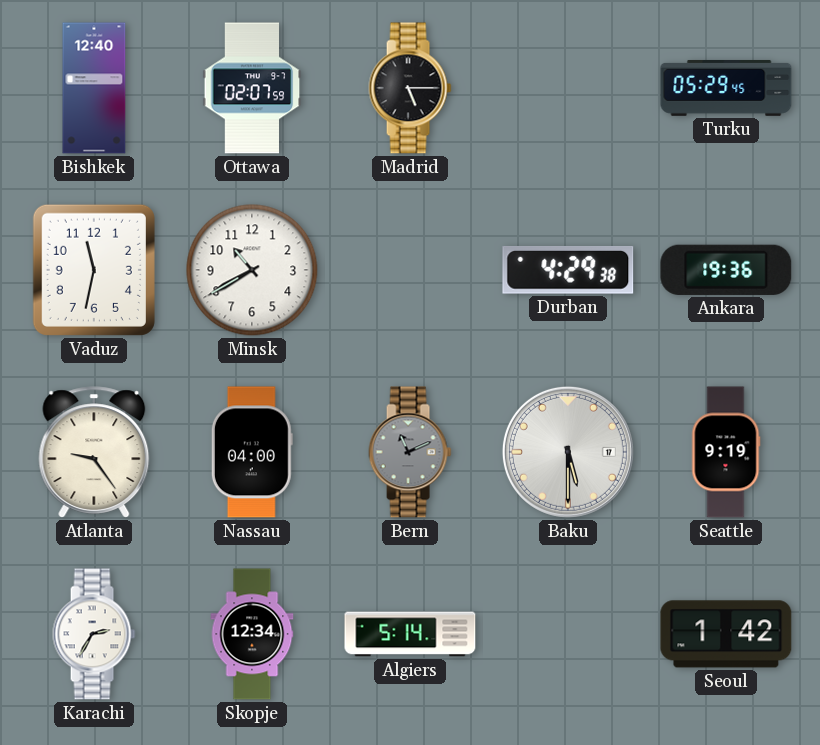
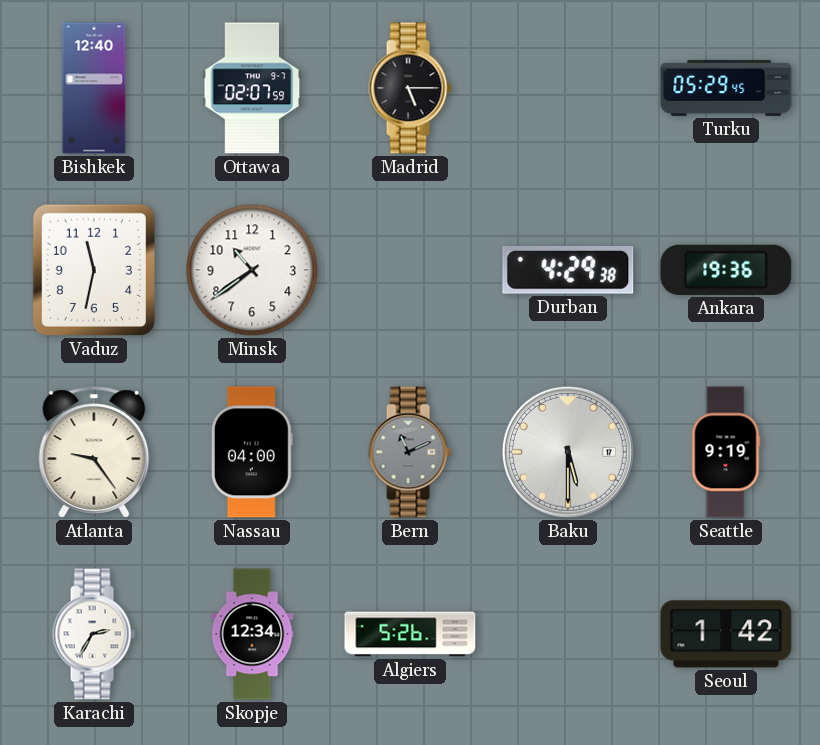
Minsk: 10:40 -> 10:39 (252, 270)
Algiers: 5:14 -> 5:26 (410, 634)
